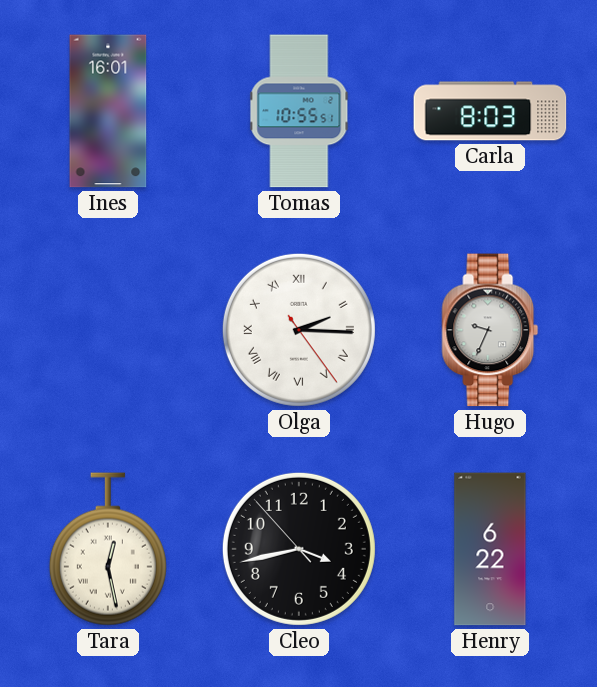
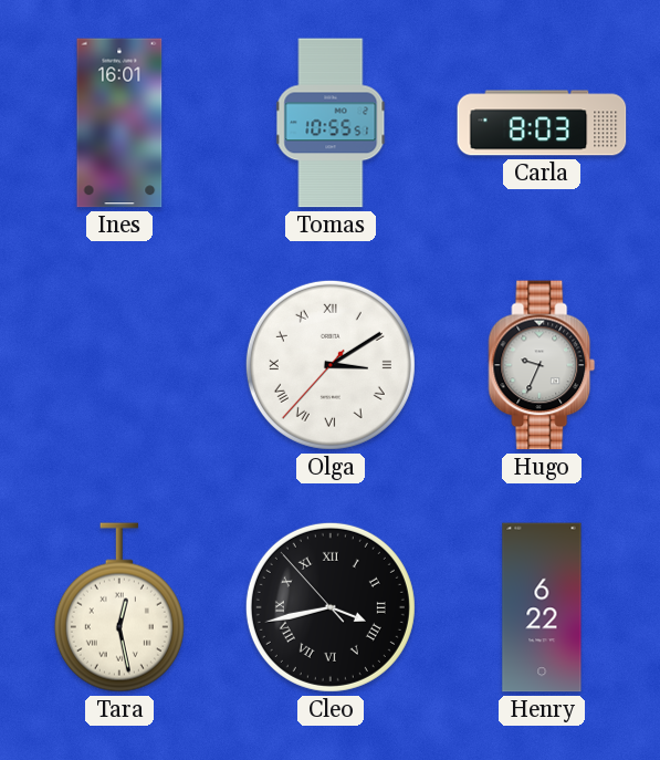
Olga: 2:15 -> 3:09 (331, 365)
Cleo numerals: Arabic -> Roman (331, 607)
